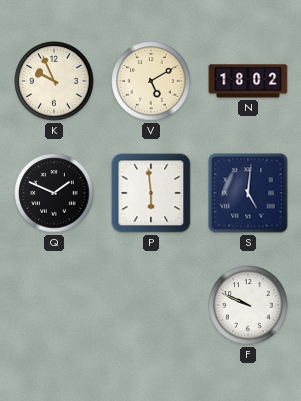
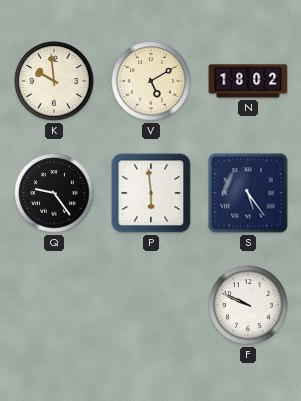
K: 9:56 -> 9:59 (54, 81)
Q: 1:49 -> 9:24 (54, 193)
S: 5:01 -> 5:24 (248, 193)
